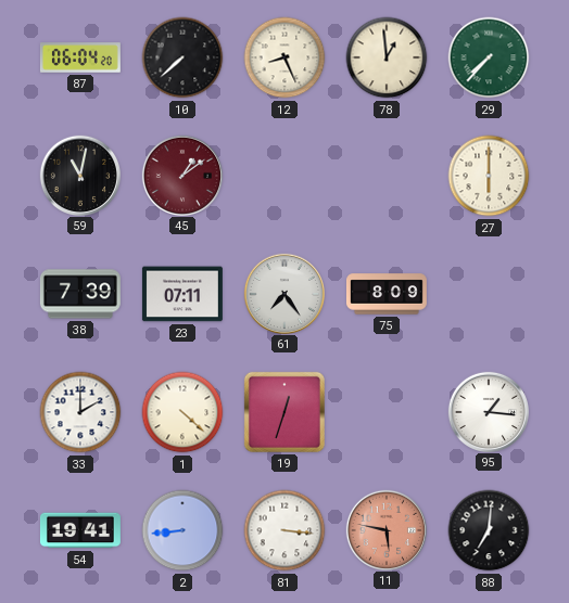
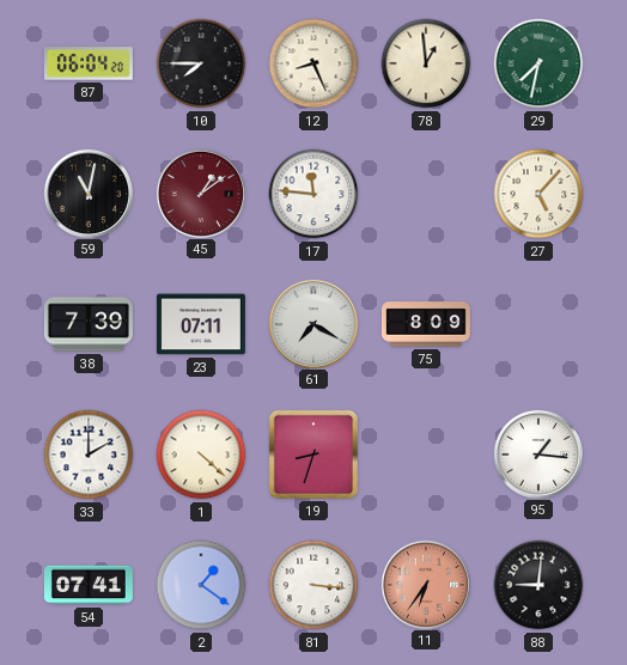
10: 7:38 -> 7:45 (201, 63)
29: 7:37 -> 7:32 (538, 63)
17: none -> 11:46 (313, 194)
27: 6:00 -> 5:07 (538, 194)
61: 7:24 -> 7:20 (312, 323)
19: 12:33 -> 8:33 (313, 454)
54: 19:41 -> 07:41 (89, 585)
2: 8:44 -> 1:21 (201, 585)
11: 5:47 -> 6:36 (425, 584)
88: 7:01 -> 9:01 (538, 585)
